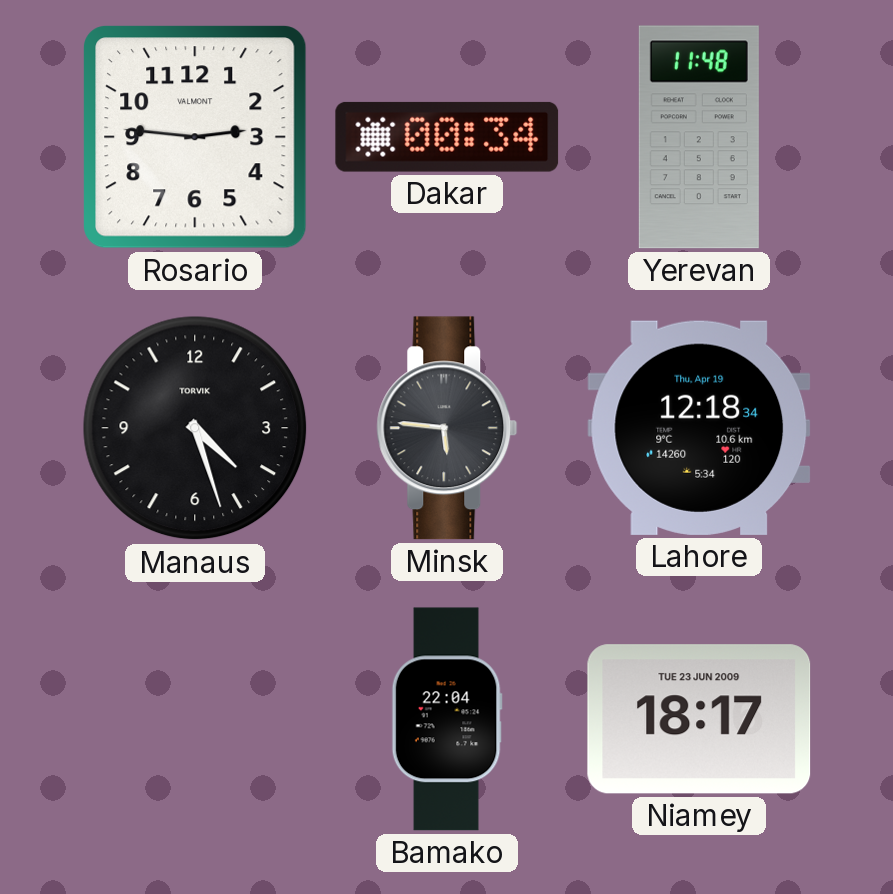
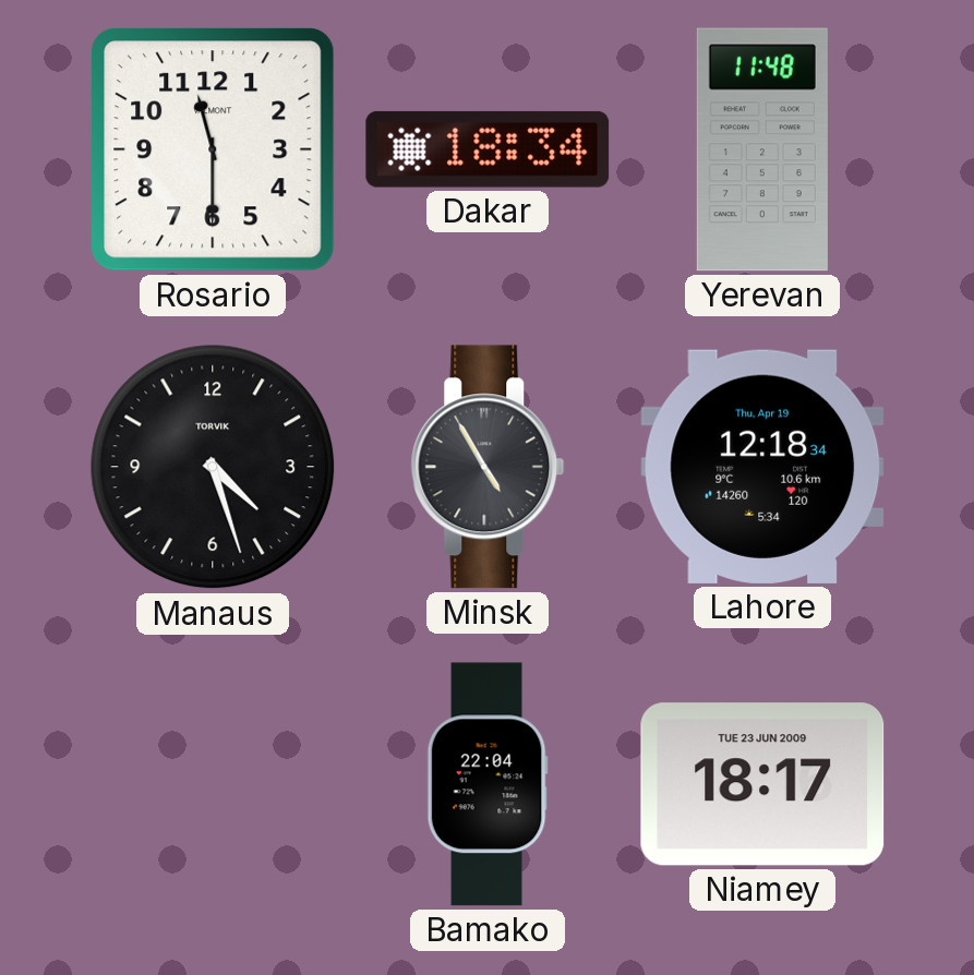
Rosario: 2:46 -> 11:30 (213, 149)
Dakar: 00:34 -> 18:34 (488, 149)
Minsk: 5:46 -> 4:55 (488, 467)
